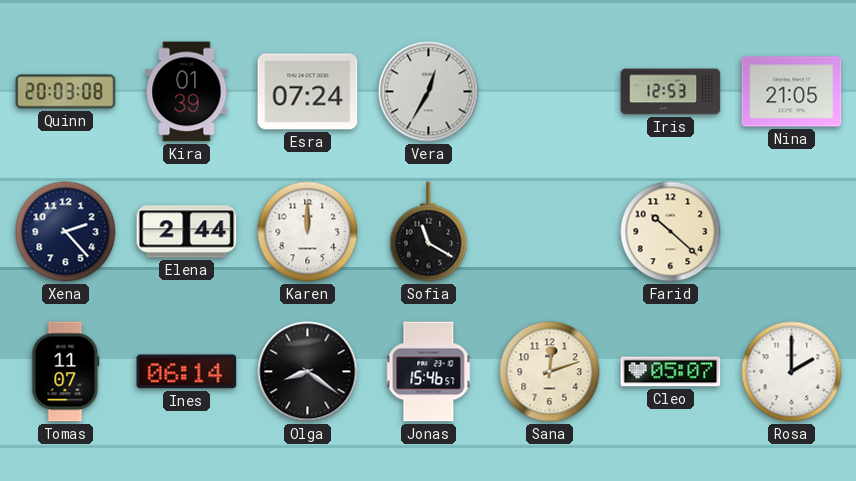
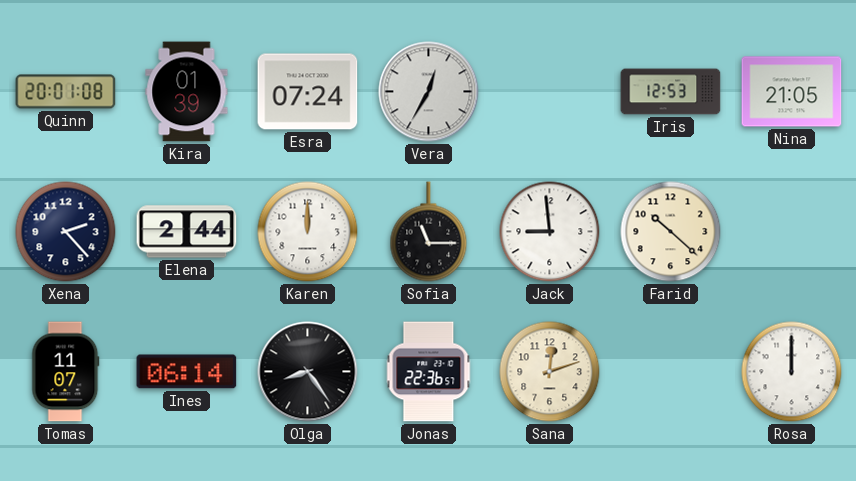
Quinn: 20:03 -> 20:01 (66, 92)
Sofia: 11:20 -> 11:15 (429, 232)
Jack: none -> 8:59 (550, 232)
Olga: 8:21 -> 8:24 (308, 372)
Jonas: 15:46 -> 22:36 (429, 372)
Cleo: 05:07 -> none (671, 372)
Rosa: 2:00 -> 12:00 (792, 372)
